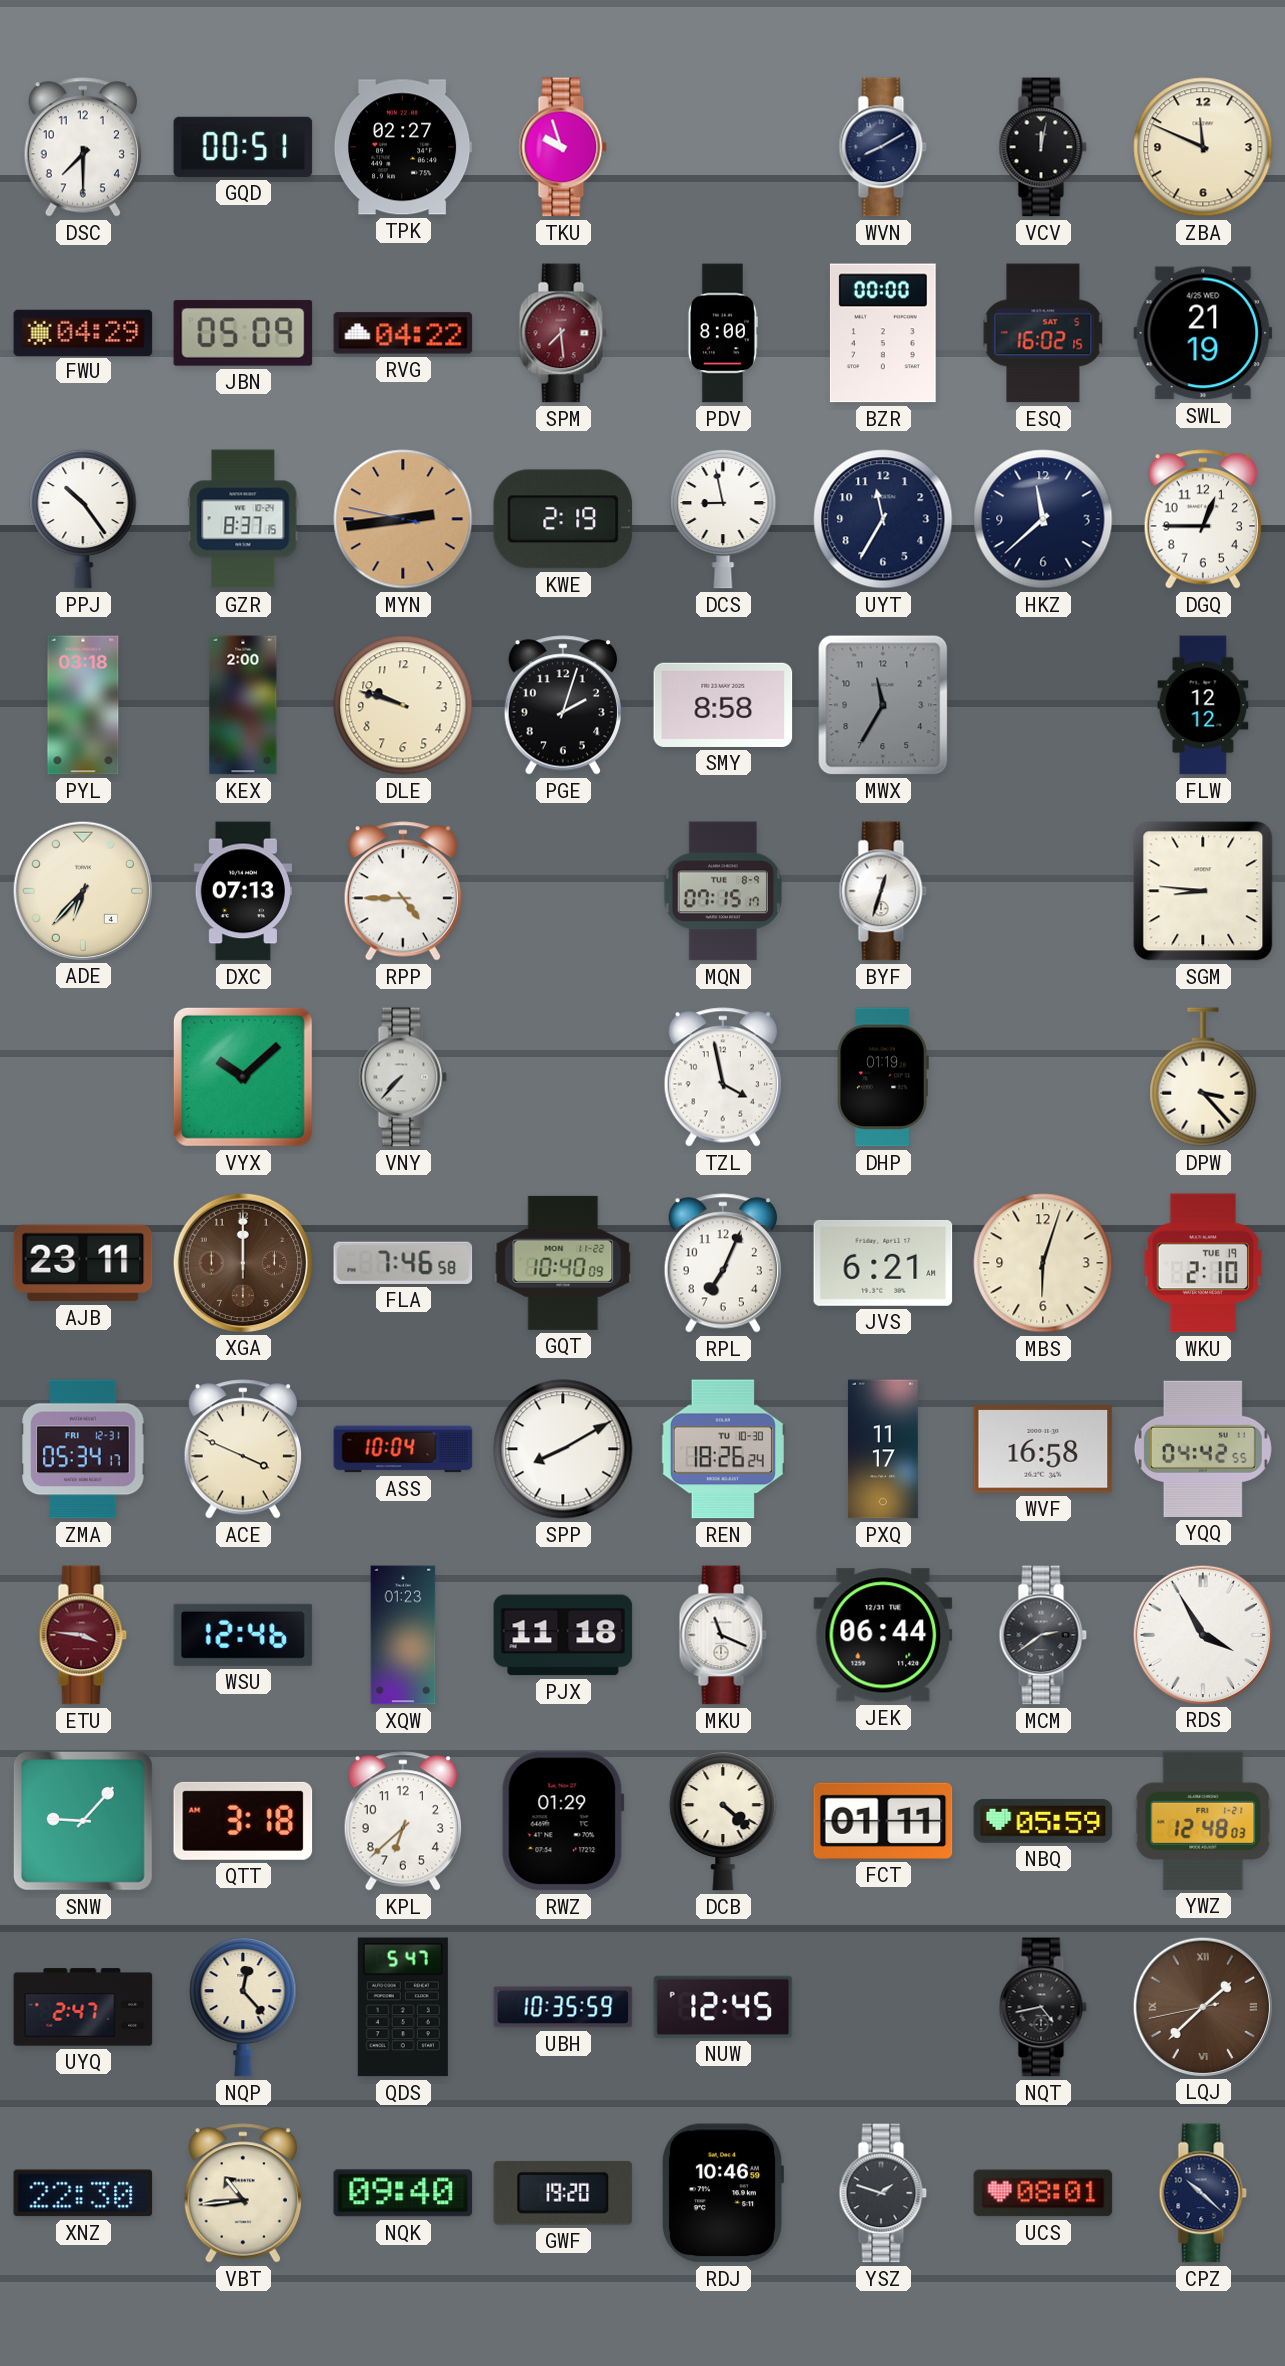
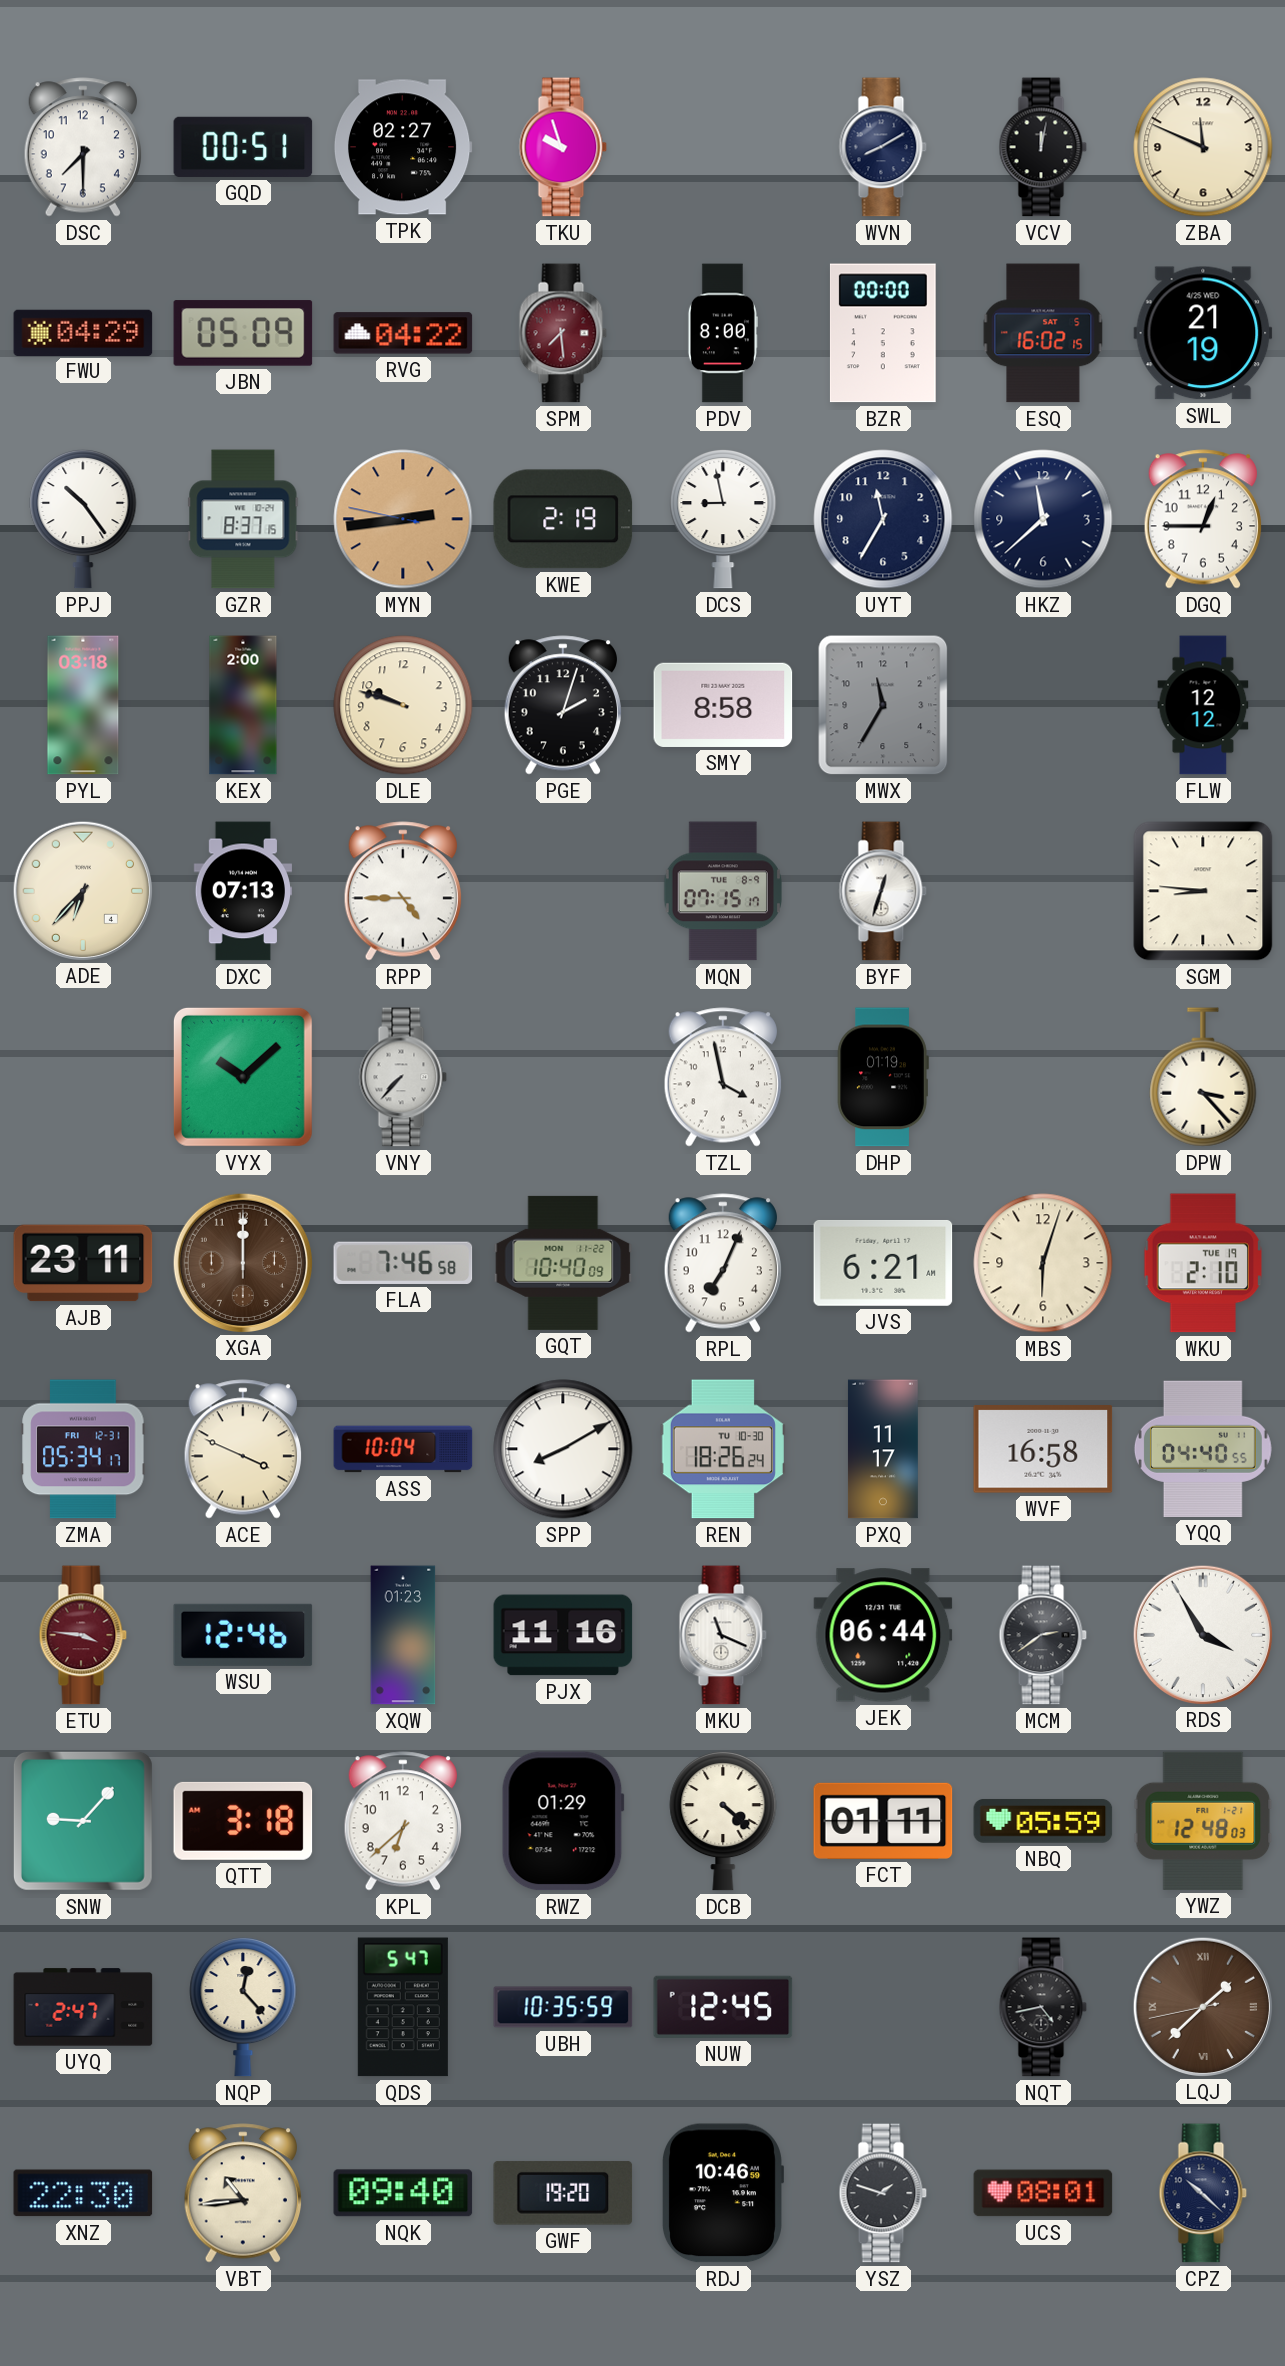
YQQ: 04:42 -> 04:40 (1203, 1449)
PJX: 11:18 -> 11:16 (563, 1635)
